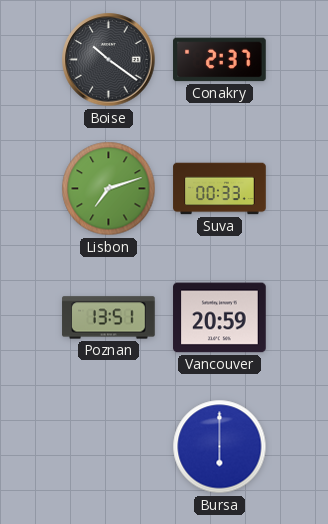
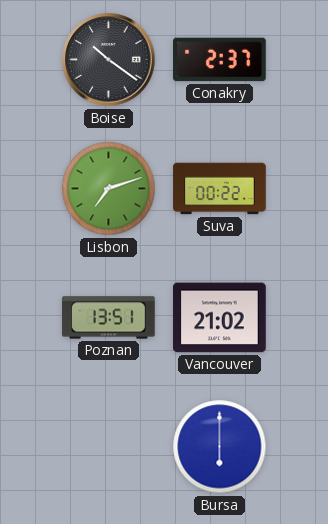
Suva: 00:33 -> 00:22 (220, 189)
Vancouver: 20:59 -> 21:02 (220, 318)
